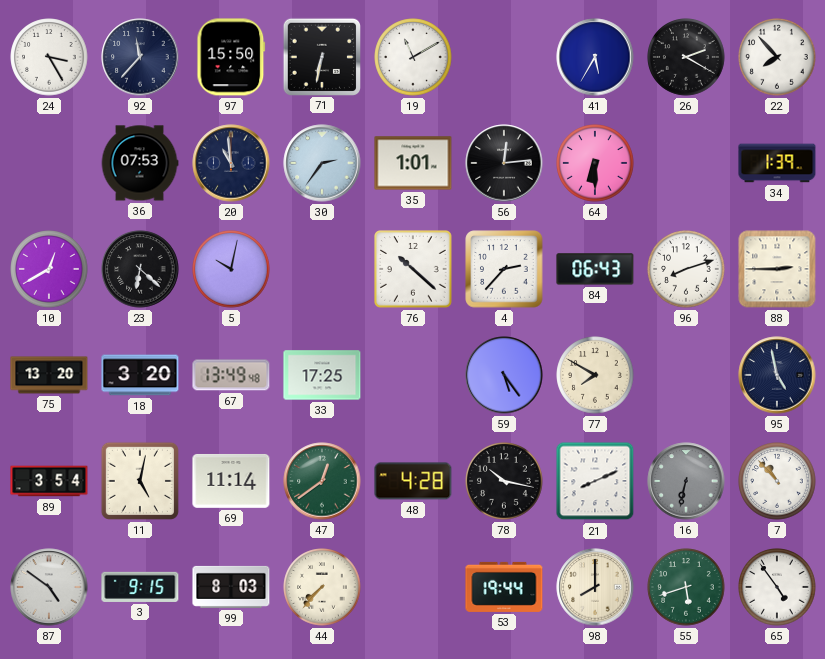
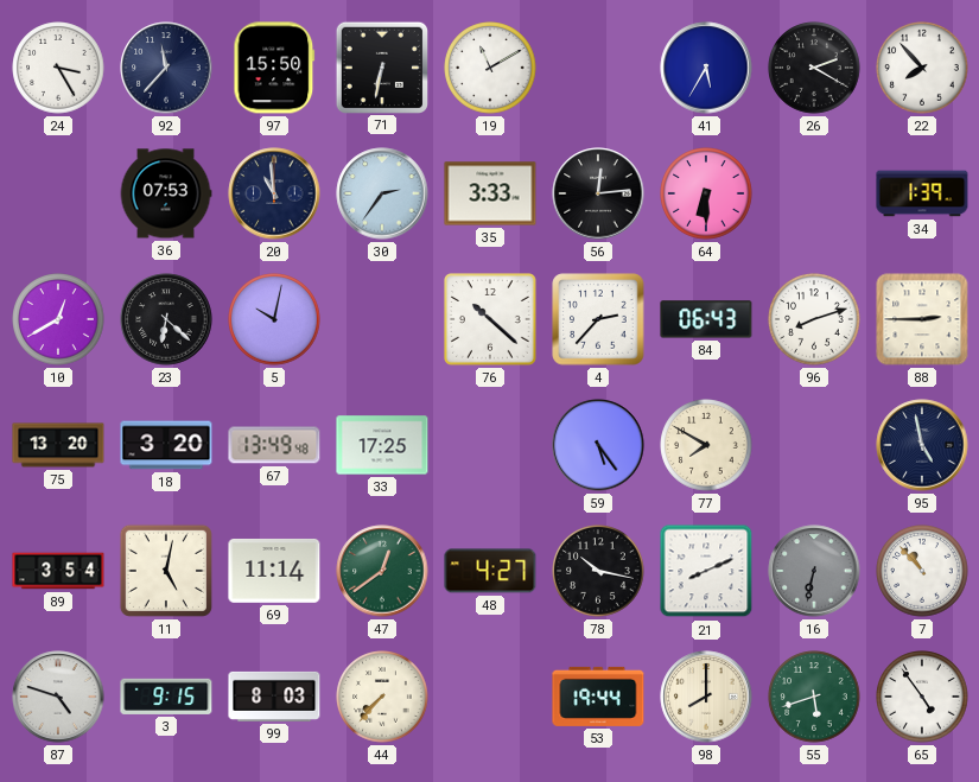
35: 1:01 -> 3:33 (490, 193)
48: 4:28 -> 4:27 (490, 571)
87: 4:51 -> 4:48 (58, 697)
